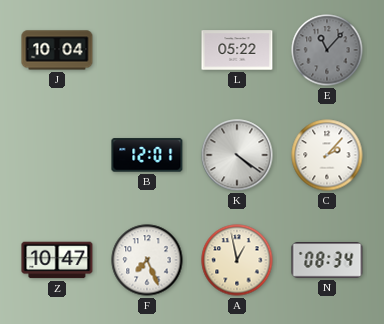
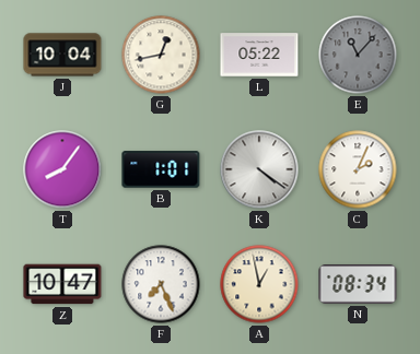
G: none -> 12:43 (161, 55)
T: none -> 8:06 (62, 169)
B: 12:01 -> 1:01 (161, 169)
C: 2:07 -> 2:04 (358, 169)
